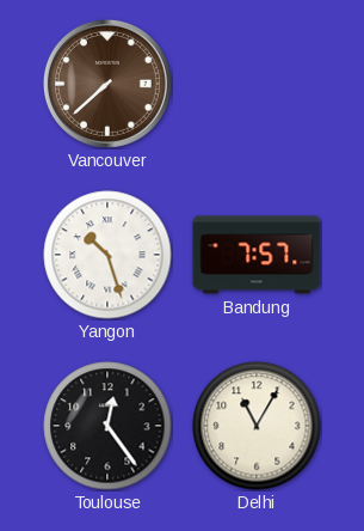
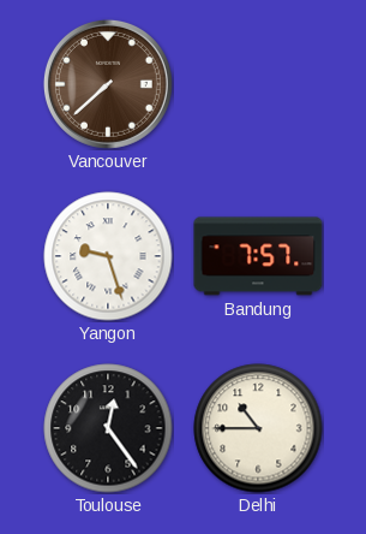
Yangon: 10:27 -> 9:27 (108, 256)
Delhi: 11:05 -> 10:45 (258, 428)
